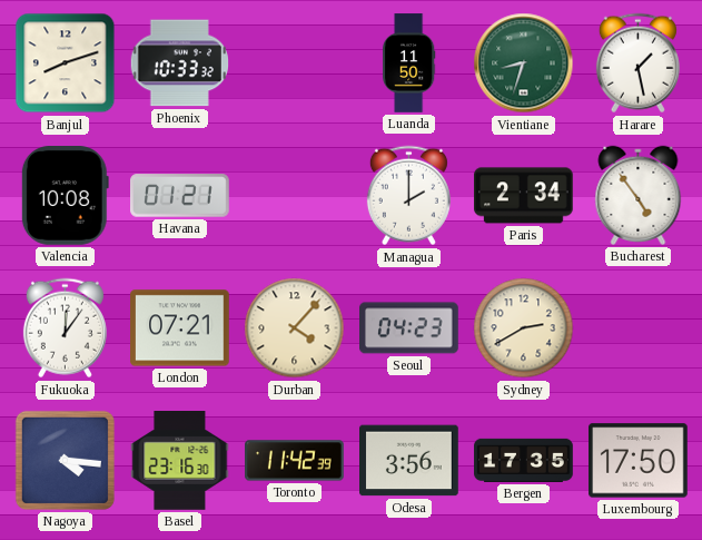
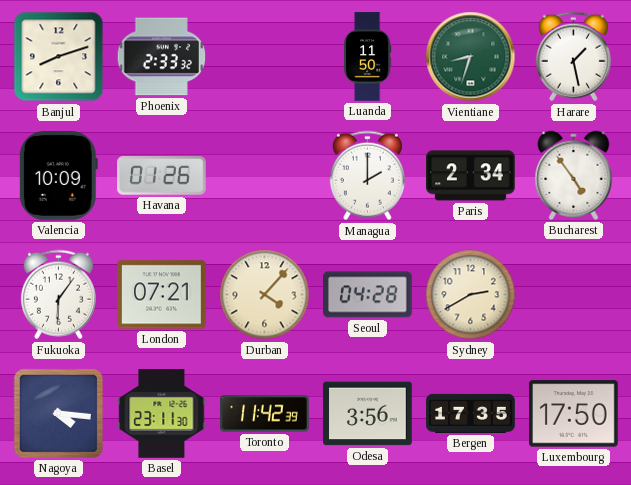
Phoenix: 10:33 -> 2:33 (161, 57)
Valencia: 10:08 -> 10:09 (58, 176)
Havana: 01:21 -> 01:26 (162, 176)
Fukuoka: 12:06 -> 6:06 (58, 295)
Seoul: 04:23 -> 04:28 (368, 295)
Basel: 23:16 -> 23:11 (162, 414)
